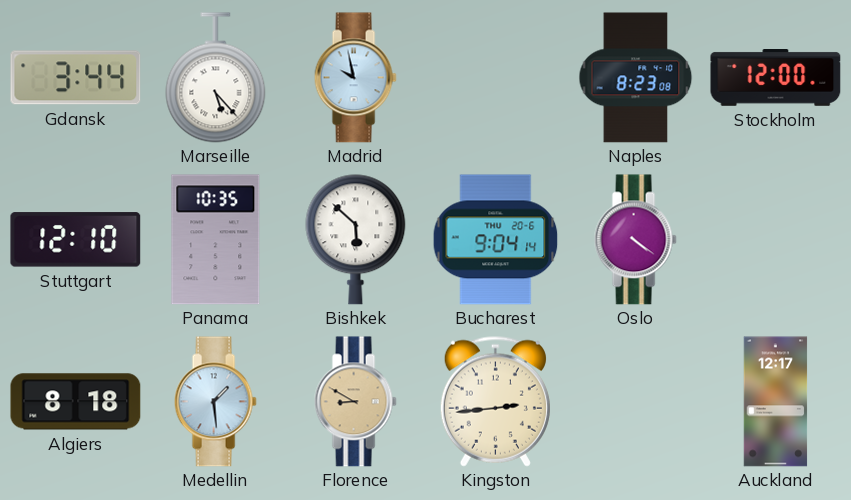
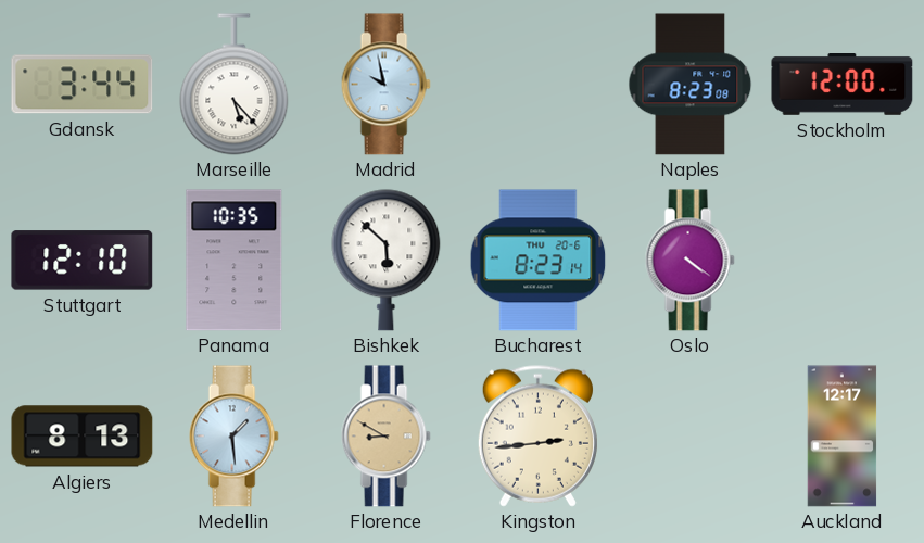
Bucharest: 9:04 -> 8:23 (539, 261)
Algiers: 8:18 -> 8:13 (83, 437)
